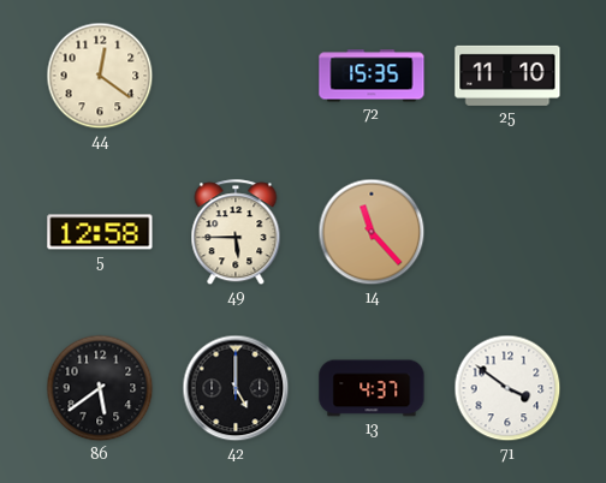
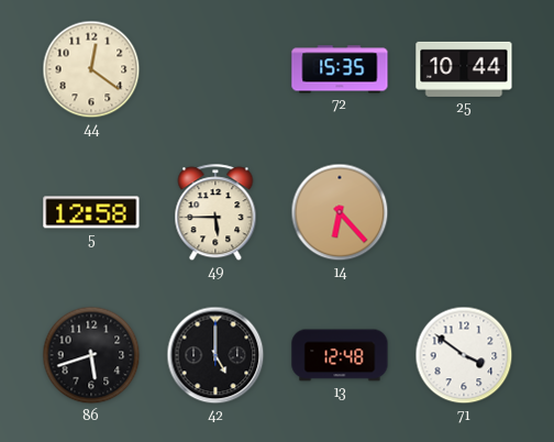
25: 11:10 -> 10:44 (464, 69)
14: 11:23 -> 6:23 (340, 212)
86: 5:39 -> 5:42 (91, 355)
13: 4:37 -> 12:48 (340, 355)
